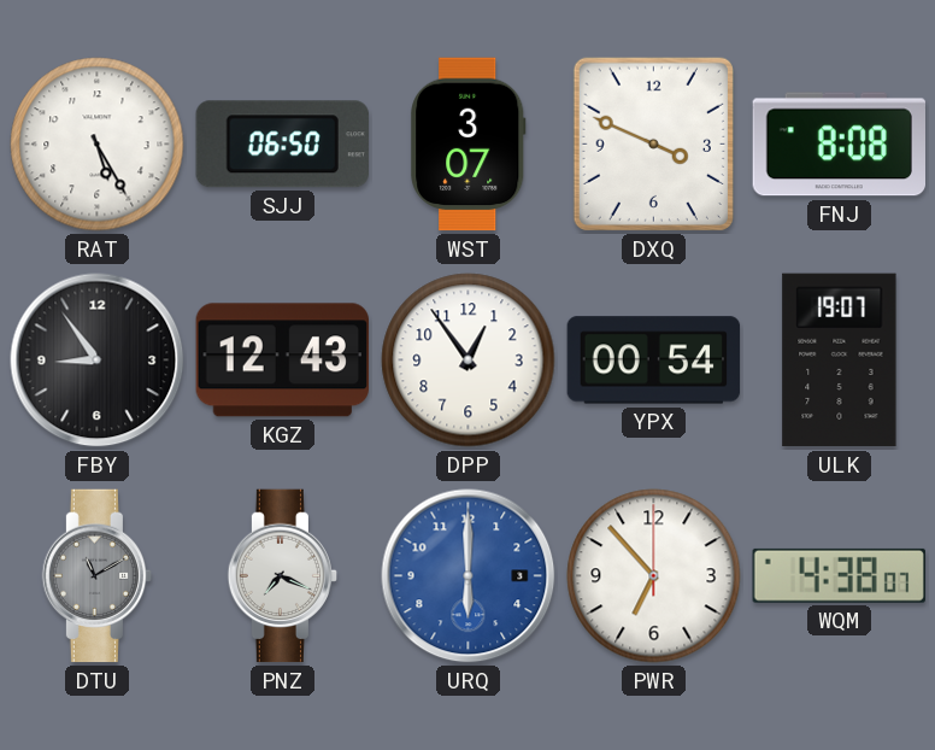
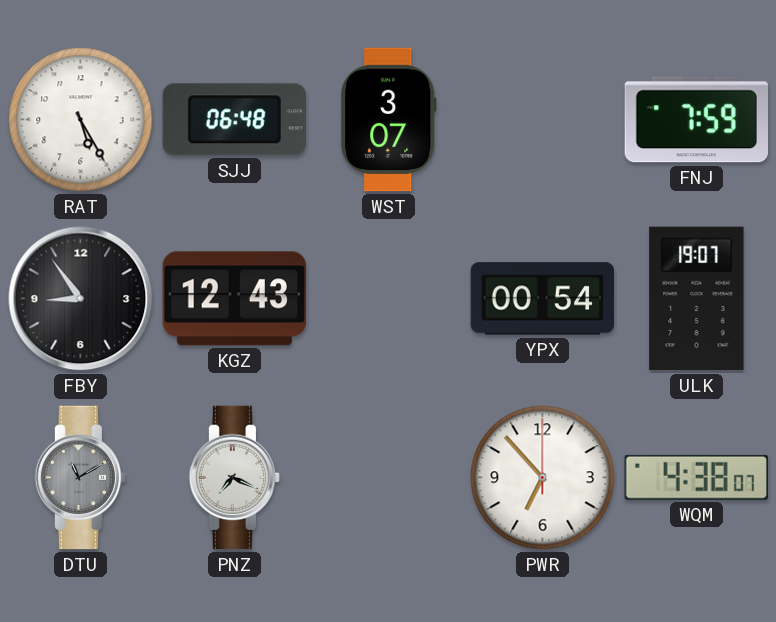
SJJ: 06:50 -> 06:48 (234, 120)
DXQ: 3:49 -> none (653, 143)
FNJ: 8:08 -> 7:59 (696, 120)
DPP: 12:54 -> none (469, 361)
URQ: 6:00 -> none (469, 576)
